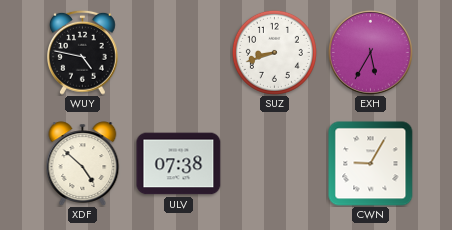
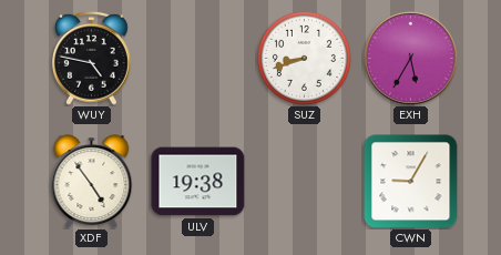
XDF: 4:52 -> 4:54 (92, 182)
ULV: 07:38 -> 19:38 (198, 182)
